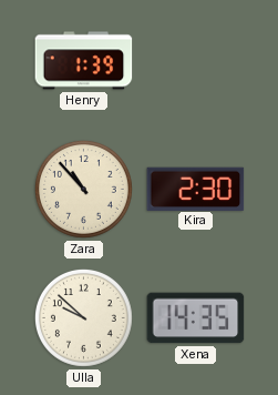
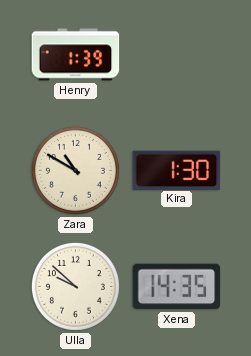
Zara: 10:53 -> 10:50 (75, 170)
Kira: 2:30 -> 1:30 (177, 170)
